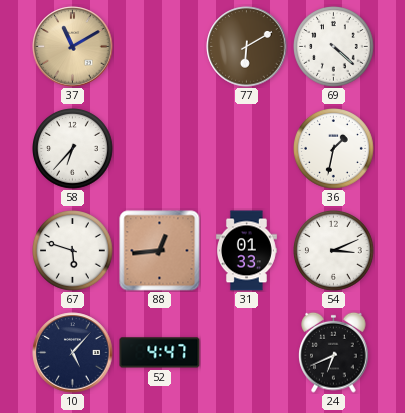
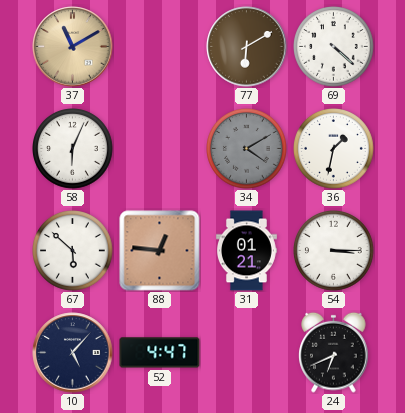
58: 6:37 -> 6:04 (73, 149)
34: none -> 4:10 (247, 149)
67: 5:48 -> 5:52 (73, 251)
88: 12:44 -> 12:46 (160, 251)
31: 01:33 -> 01:21 (246, 251)
54: 3:11 -> 3:15 (334, 251)
